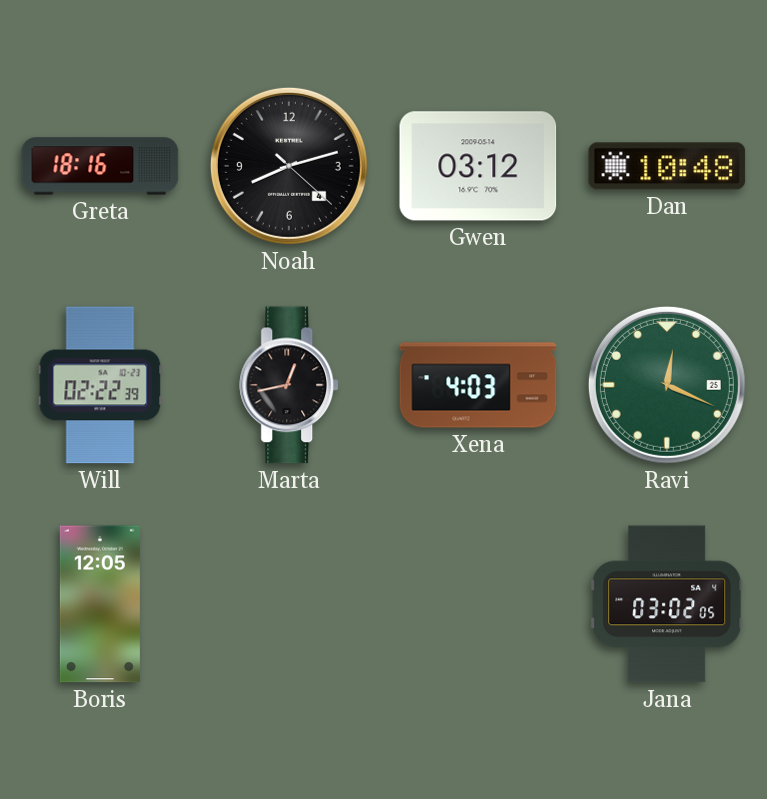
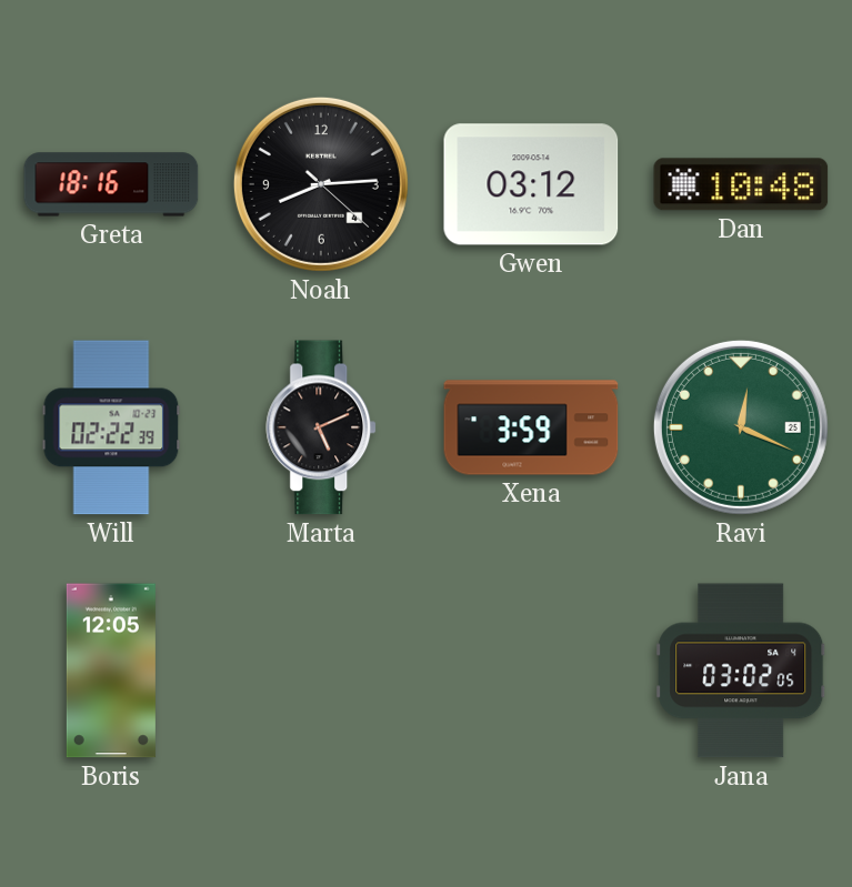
Noah: 8:12 -> 8:14 (321, 184)
Marta: 12:43 -> 5:11 (322, 427)
Xena: 4:03 -> 3:59 (531, 427)
